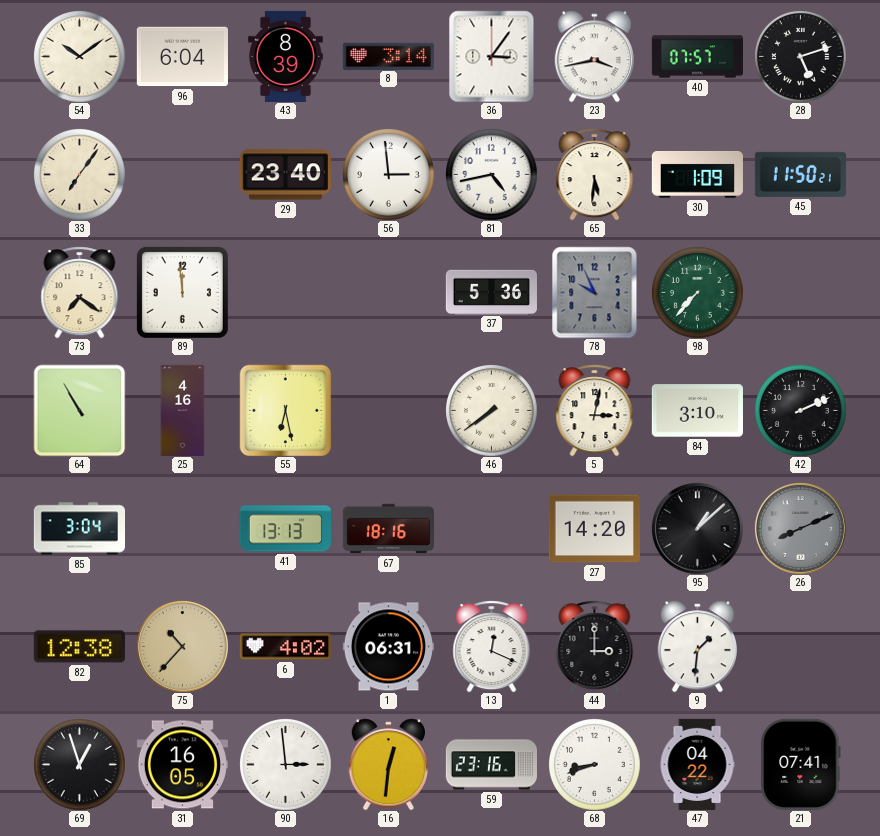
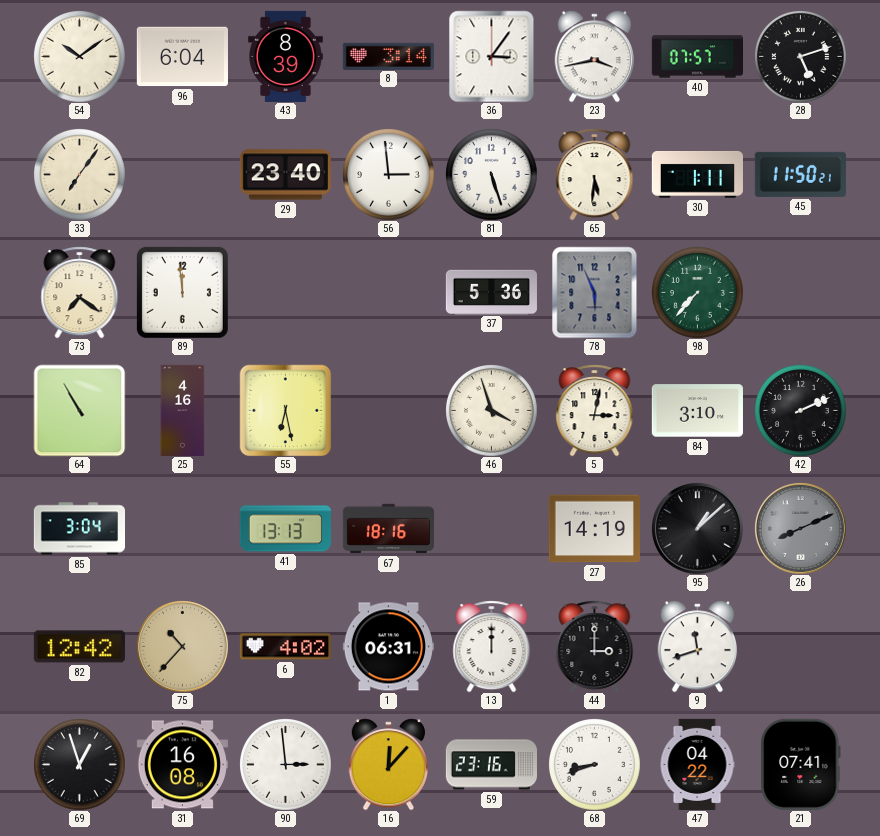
81: 4:43 -> 5:27 (492, 175)
30: 1:09 -> 1:11 (697, 175)
78: 9:56 -> 5:56 (595, 292)
46: 7:39 -> 3:57 (492, 411)
27: 14:20 -> 14:19 (594, 529)
82: 12:38 -> 12:42 (79, 647)
13: 12:19 -> 12:00 (492, 646)
9: 1:31 -> 11:42 (697, 646)
31: 16:05 -> 16:08 (182, 765)
16: 12:31 -> 12:07 (388, 764)
